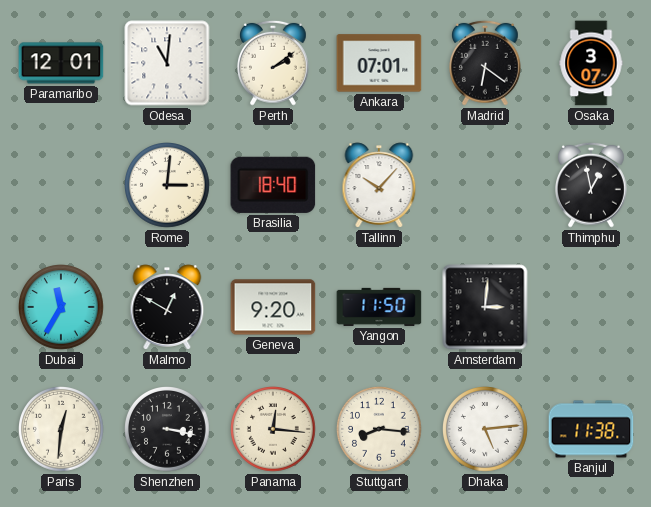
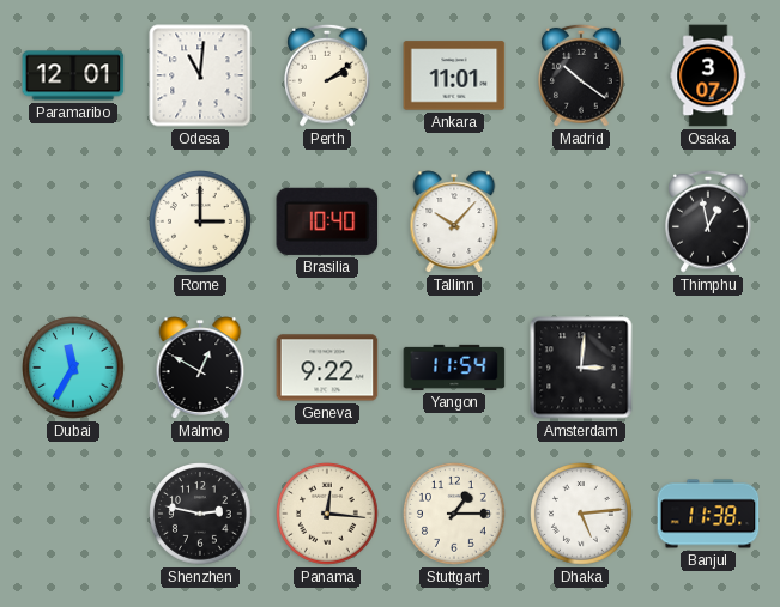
Ankara: 07:01 -> 11:01 (454, 75)
Madrid: 6:21 -> 10:21 (582, 75)
Rome: 3:01 -> 3:00 (201, 223)
Brasilia: 18:40 -> 10:40 (327, 221)
Geneva: 9:20 -> 9:22 (327, 368)
Yangon: 11:50 -> 11:54 (454, 368)
Paris: 12:31 -> none (62, 430)
Shenzhen: 3:17 -> 2:47 (201, 515)
Stuttgart: 8:16 -> 1:15 (455, 515)
